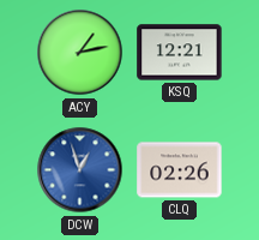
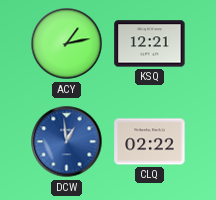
DCW: 12:57 -> 12:59 (67, 142)
CLQ: 02:26 -> 02:22 (150, 142)
